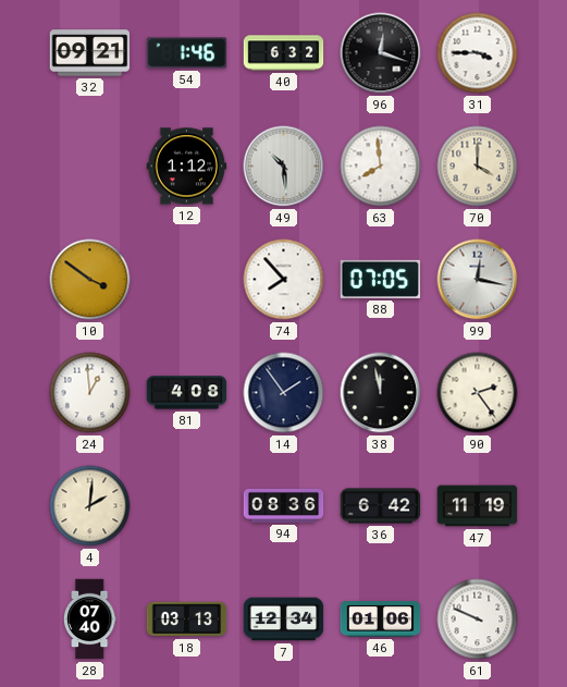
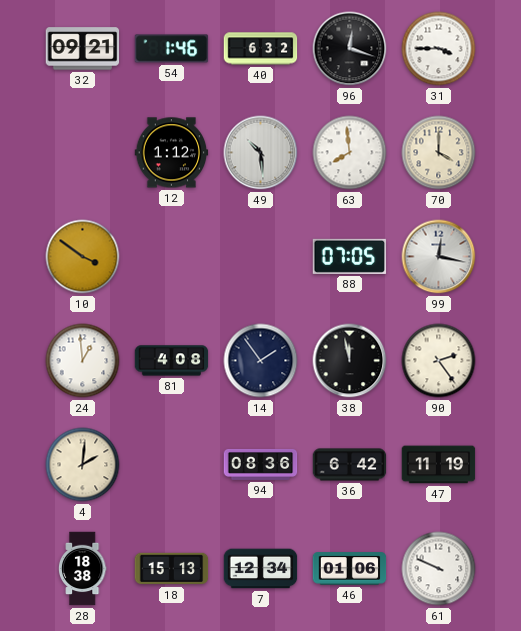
74: 7:53 -> none (284, 280)
28: 07:40 -> 18:38 (82, 569)
18: 03:13 -> 15:13 (172, 569)
